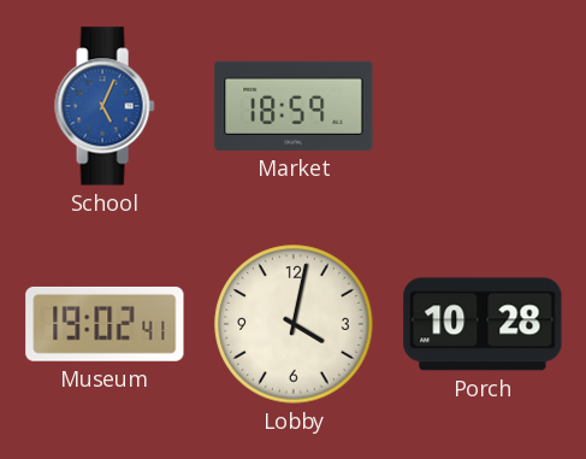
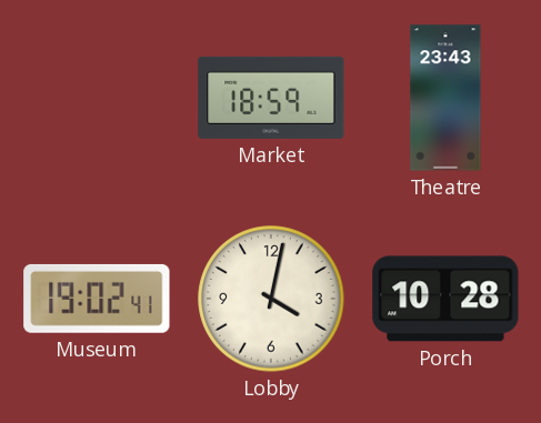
School: 5:04 -> none (105, 106)
Theatre: none -> 23:43 (445, 98)
